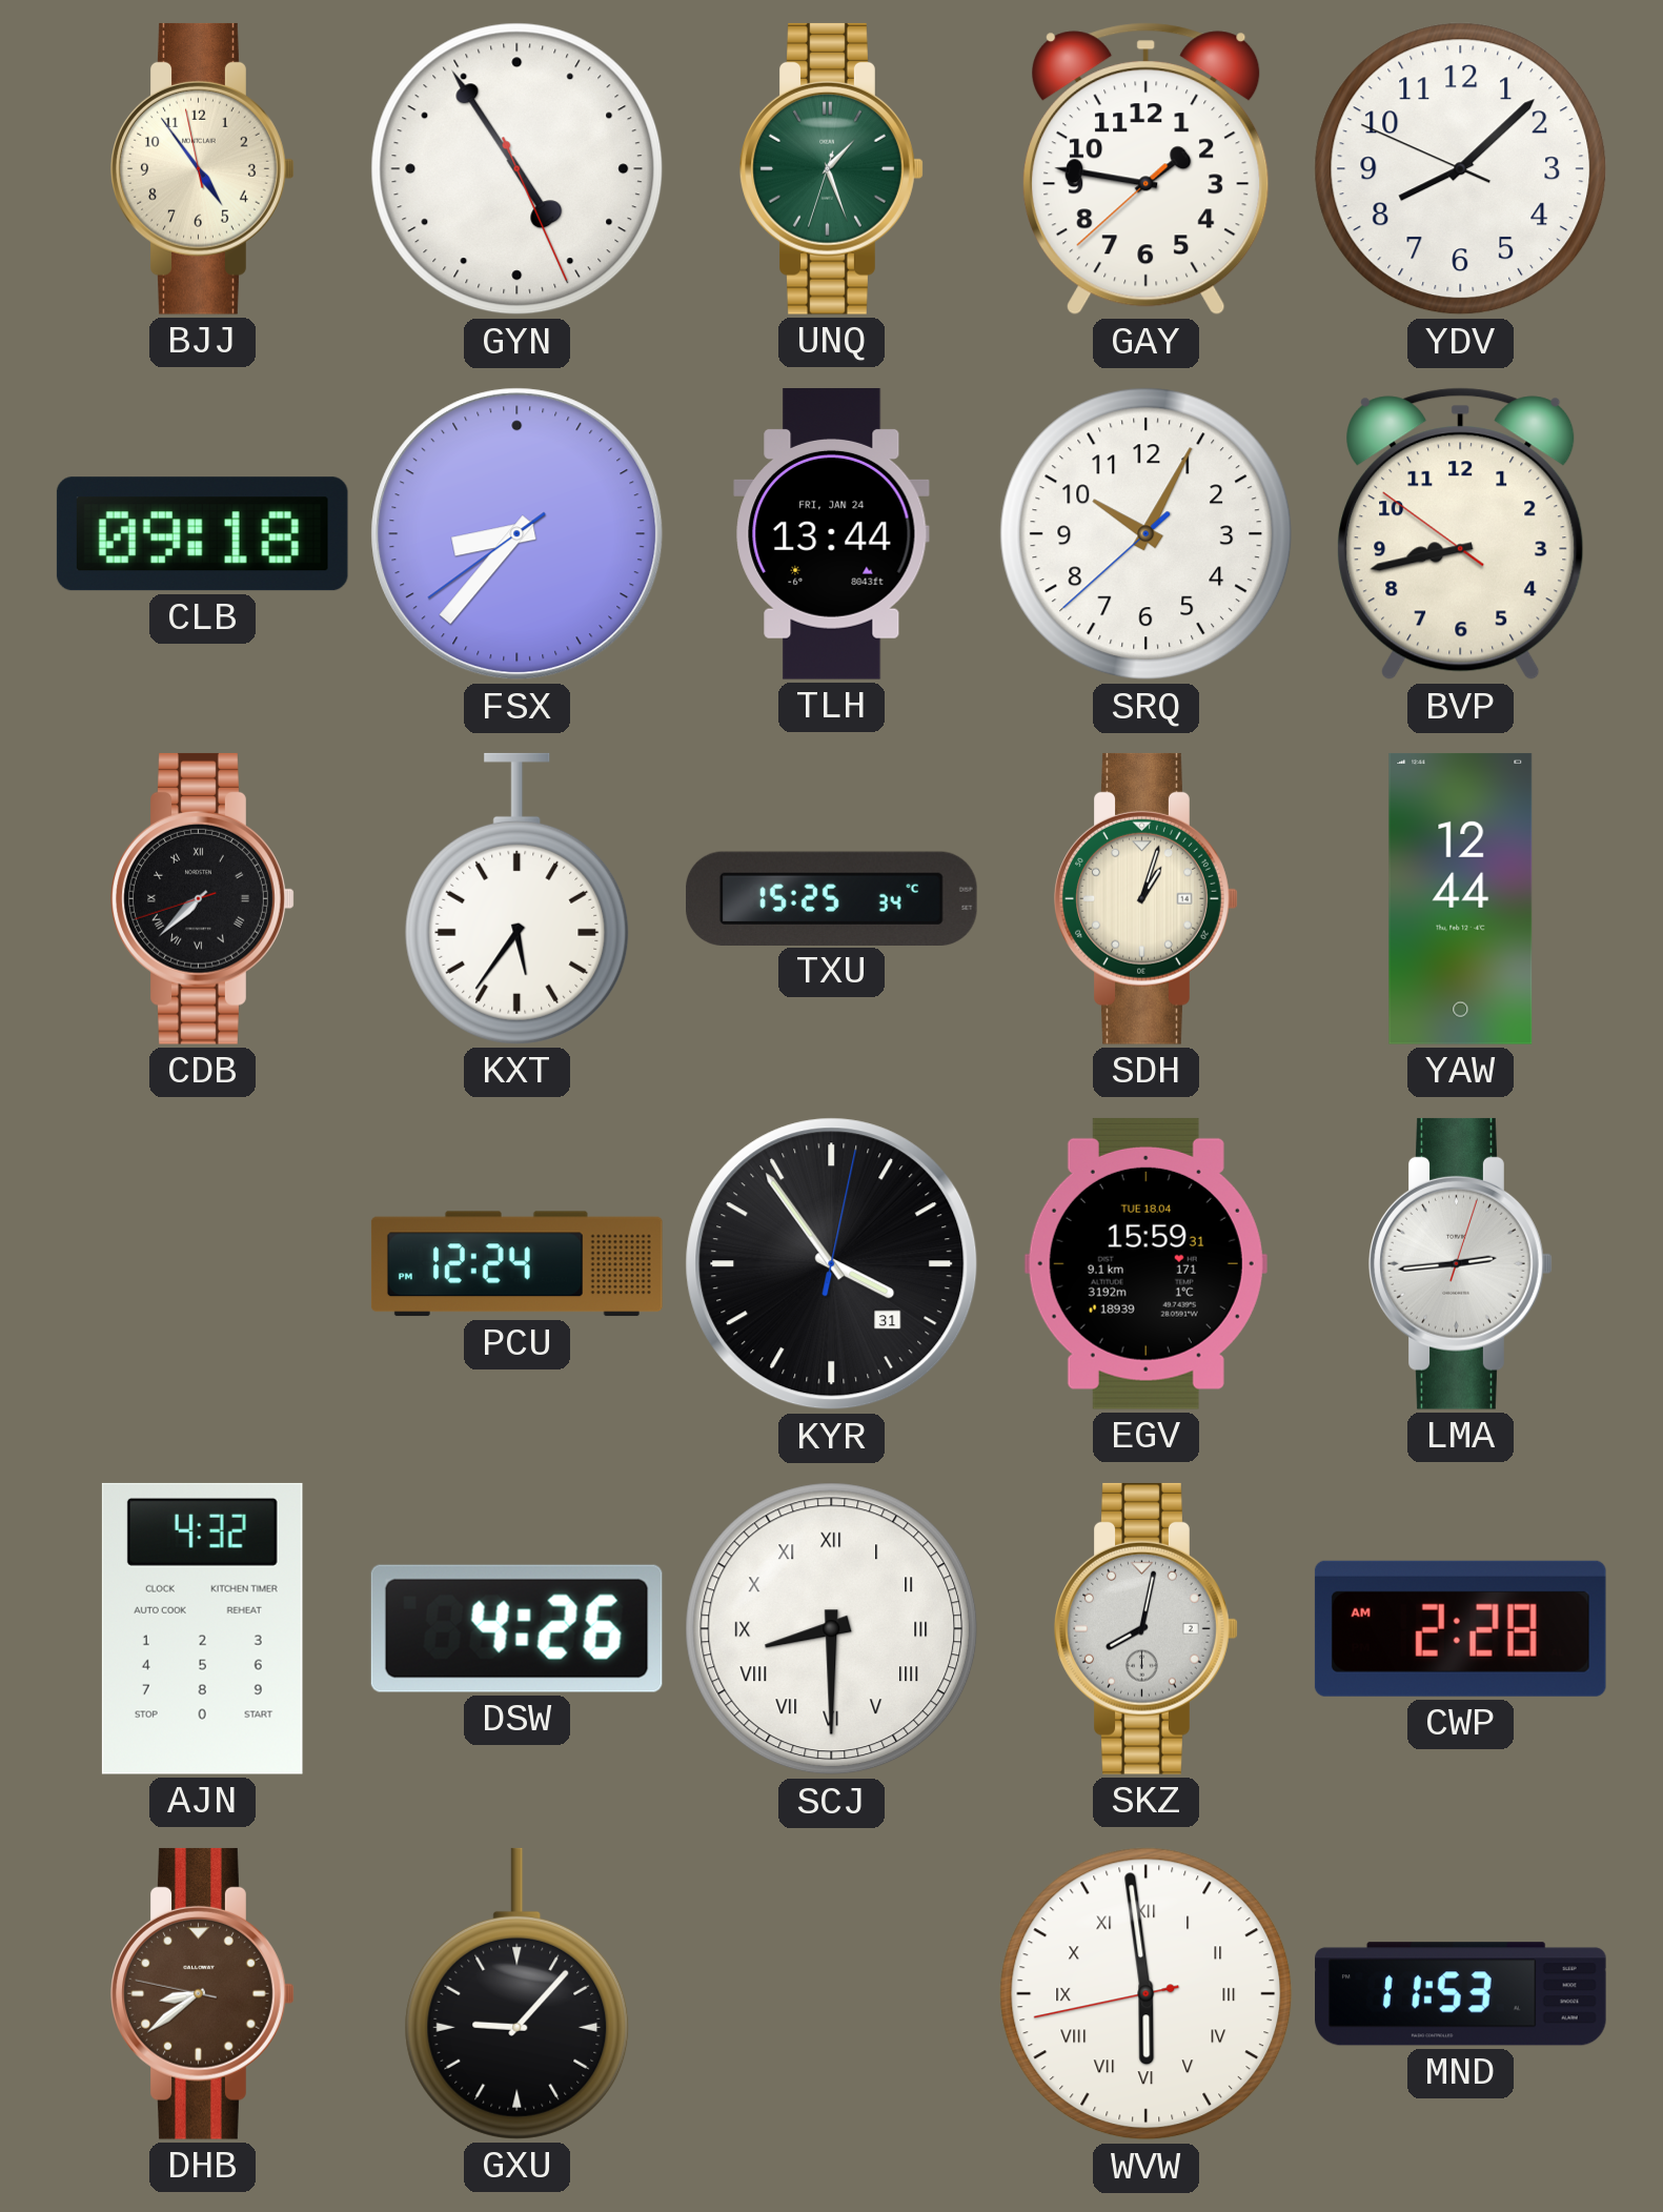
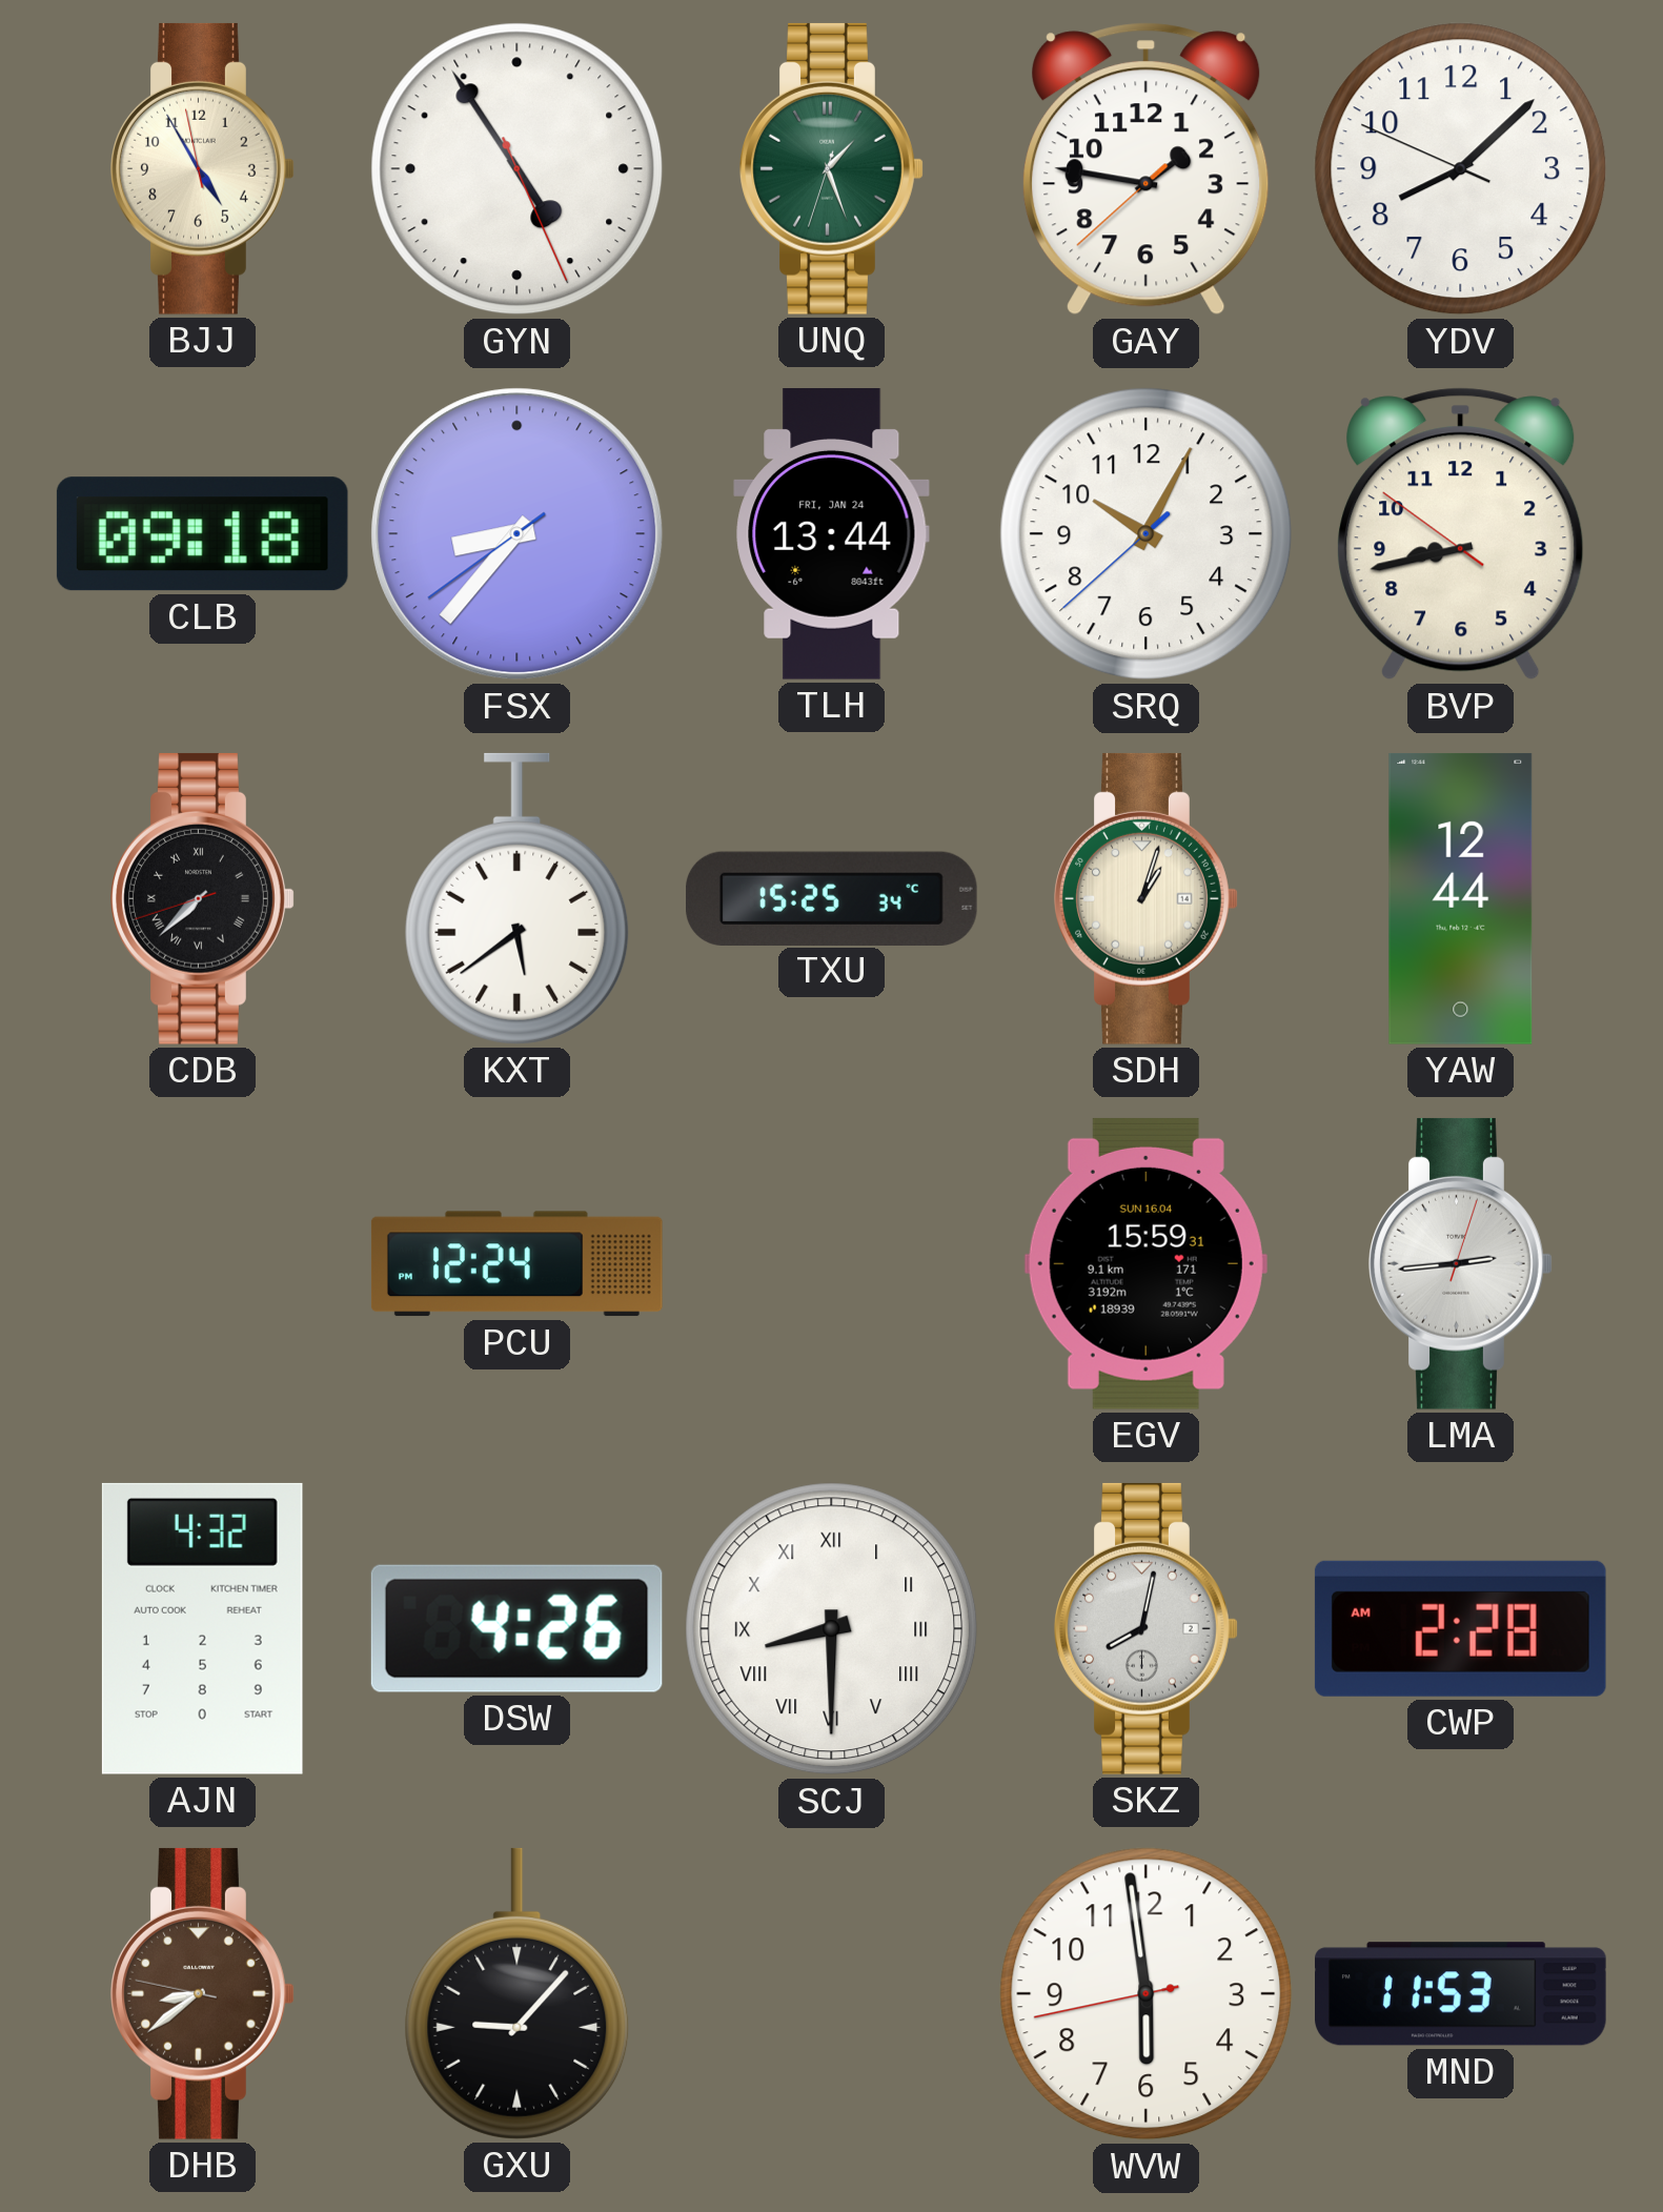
BJJ: 4:53 -> 4:54 (203, 168)
KXT: 5:36 -> 5:39 (518, 898)
KYR: 3:54 -> none (832, 1264)
EGV date: TUE 18.04 -> SUN 16.04 (1145, 1263)
WVW numerals: Roman -> Arabic (1147, 1994)
